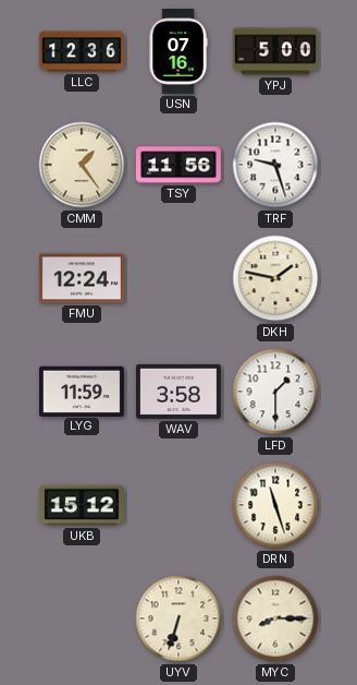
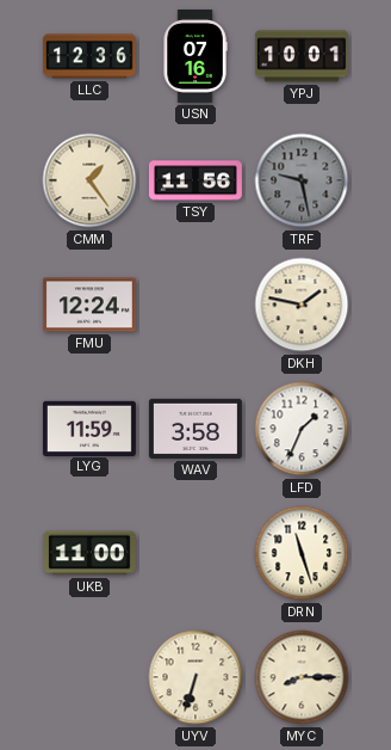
YPJ: 5:00 -> 10:01 (302, 56)
TRF: 9:27 -> 9:28 (302, 180)
TRF dial: white -> grey (302, 180)
LFD: 1:30 -> 1:34 (302, 429)
UKB: 15:12 -> 11:00 (89, 553)
